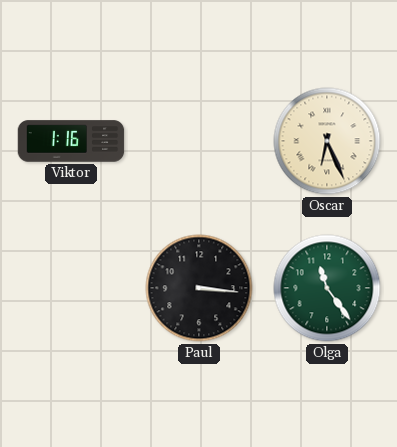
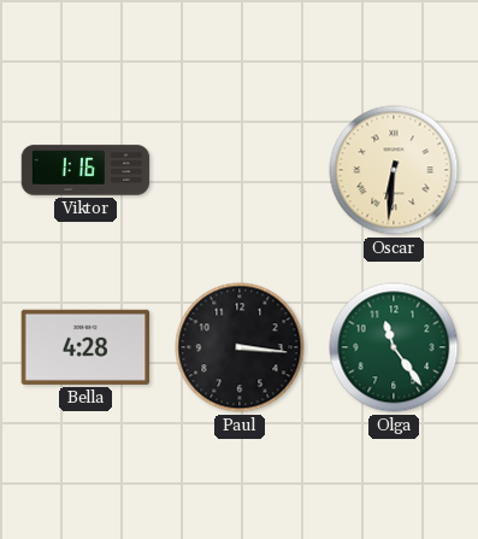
Oscar: 6:26 -> 6:31 (394, 170)
Bella: none -> 4:28 (85, 347)
